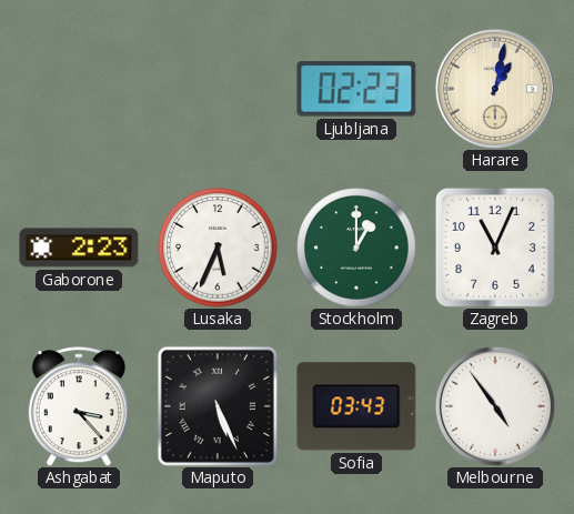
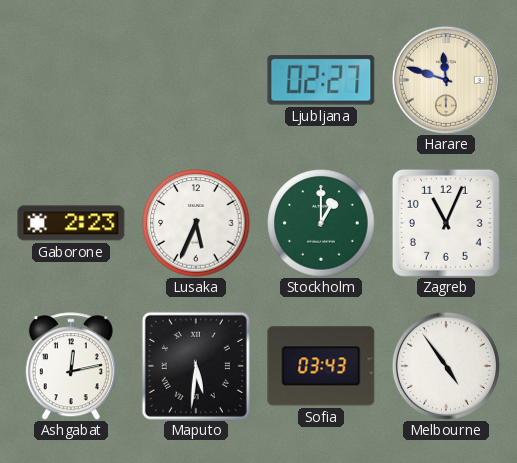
Ljubljana: 02:23 -> 02:27 (321, 80)
Harare: 1:02 -> 11:48 (446, 80)
Ashgabat: 3:23 -> 12:13 (71, 366)
Maputo: 5:26 -> 5:31 (196, 366)
